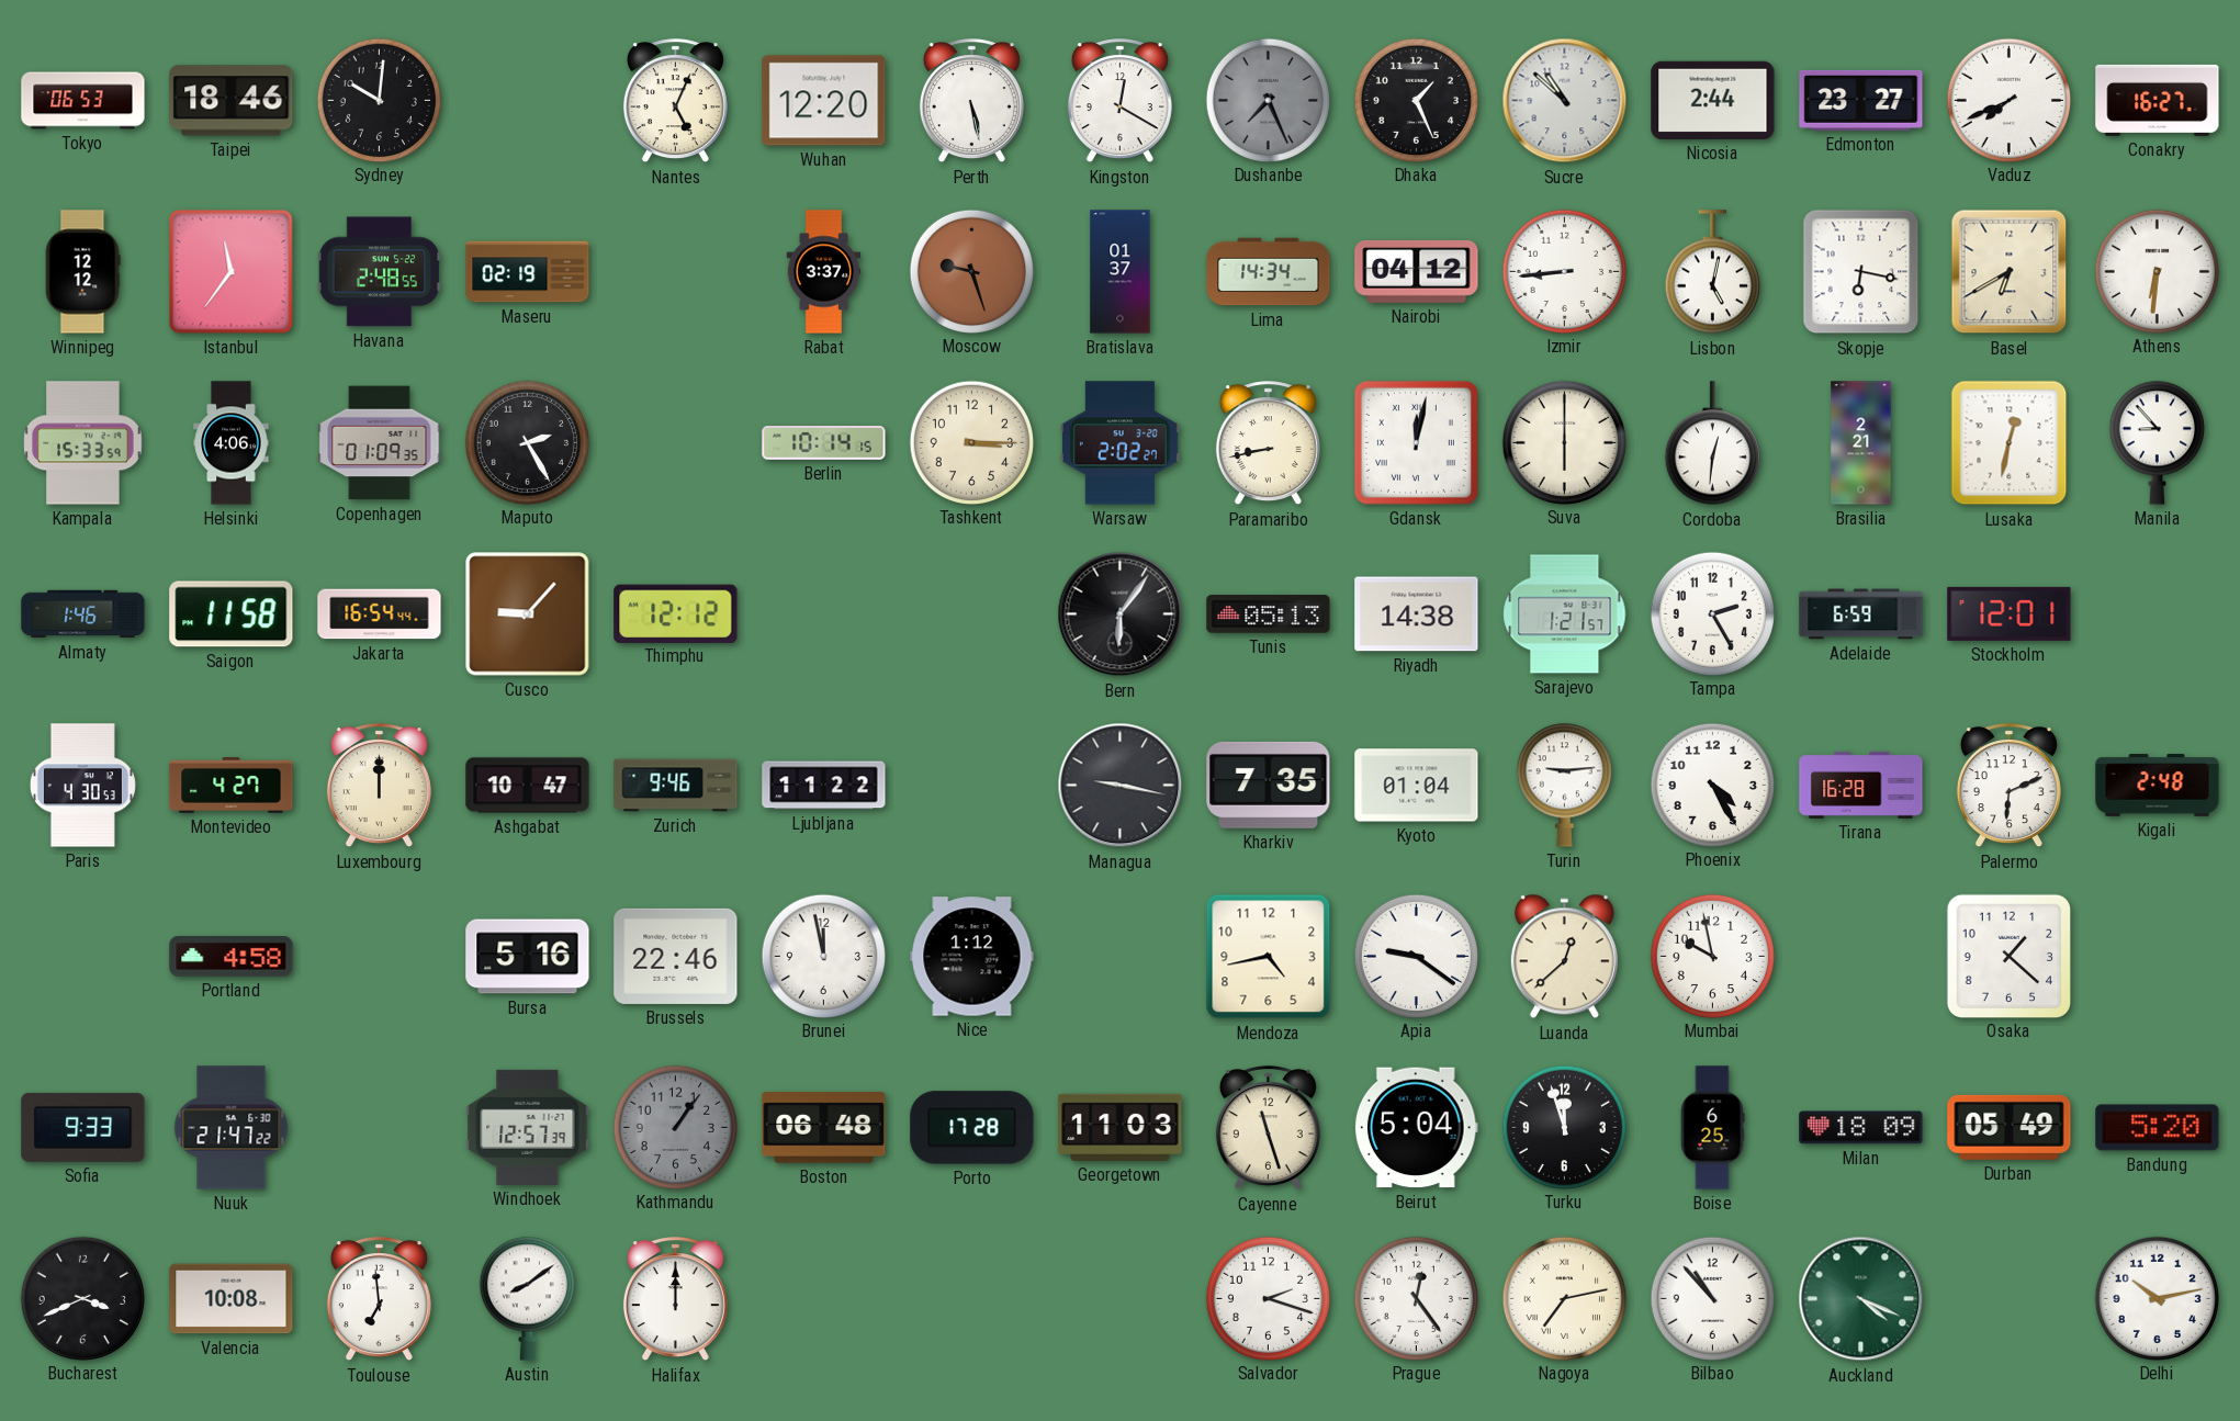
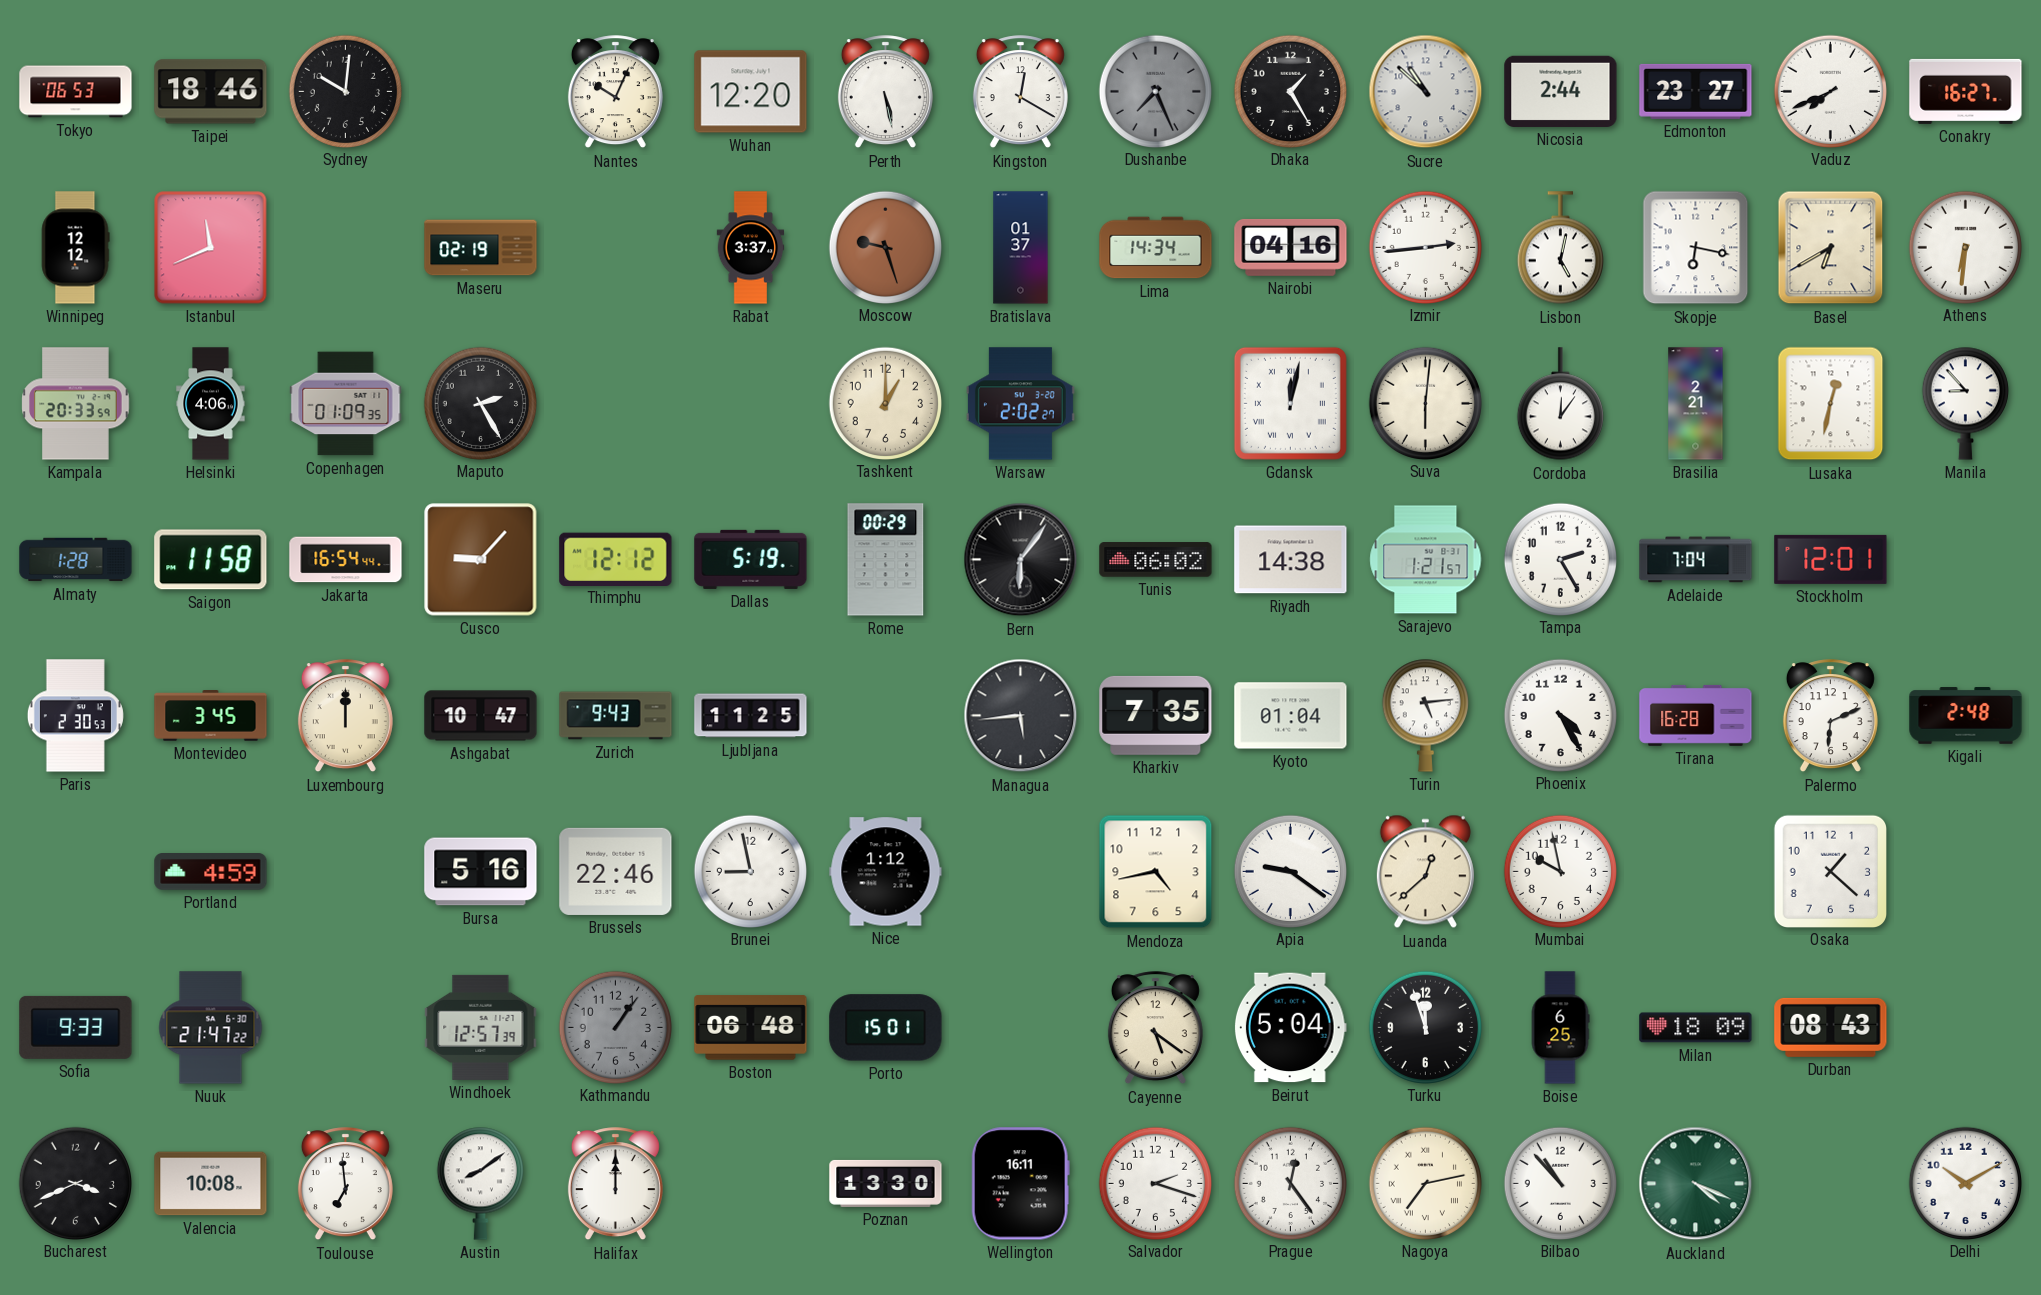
Nantes: 5:04 -> 10:04 (615, 92)
Dhaka: 1:26 -> 1:25 (1290, 91)
Istanbul: 11:36 -> 11:41 (211, 248)
Havana: 2:48 -> none (380, 272)
Nairobi: 04:12 -> 04:16 (1291, 247)
Izmir: 8:44 -> 2:44 (1425, 247)
Kampala: 15:33 -> 20:33 (76, 404)
Berlin: 10:14 -> none (824, 443)
Tashkent: 3:15 -> 1:00 (885, 403)
Paramaribo: 8:43 -> none (1268, 443)
Suva: 6:00 -> 6:01 (1425, 403)
Cordoba: 12:31 -> 12:06 (1560, 404)
Almaty: 1:46 -> 1:28 (76, 560)
Dallas: none -> 5:19 (751, 559)
Rome: none -> 00:29 (886, 560)
Tunis: 05:13 -> 06:02 (1156, 560)
Adelaide: 6:59 -> 7:04 (1696, 560)
Paris: 4:30 -> 2:30 (75, 716)
Montevideo: 4:27 -> 3:45 (211, 716)
Zurich: 9:46 -> 9:43 (616, 716)
Ljubljana: 11:22 -> 11:25 (751, 716)
Managua: 9:17 -> 5:44 (1021, 716)
Turin: 9:14 -> 5:14 (1425, 715)
Portland: 4:58 -> 4:59 (211, 872)
Brunei: 11:58 -> 8:58 (750, 871)
Porto: 17:28 -> 15:01 (886, 1028)
Georgetown: 11:03 -> none (1121, 1127)
Cayenne: 11:27 -> 5:21 (1155, 1028)
Durban: 05:49 -> 08:43 (1831, 1027)
Bandung: 5:20 -> none (2158, 1128)
Poznan: none -> 13:30 (886, 1183)
Wellington: none -> 16:11 (1020, 1184)
Delhi: 10:13 -> 10:10 (1965, 1183)
